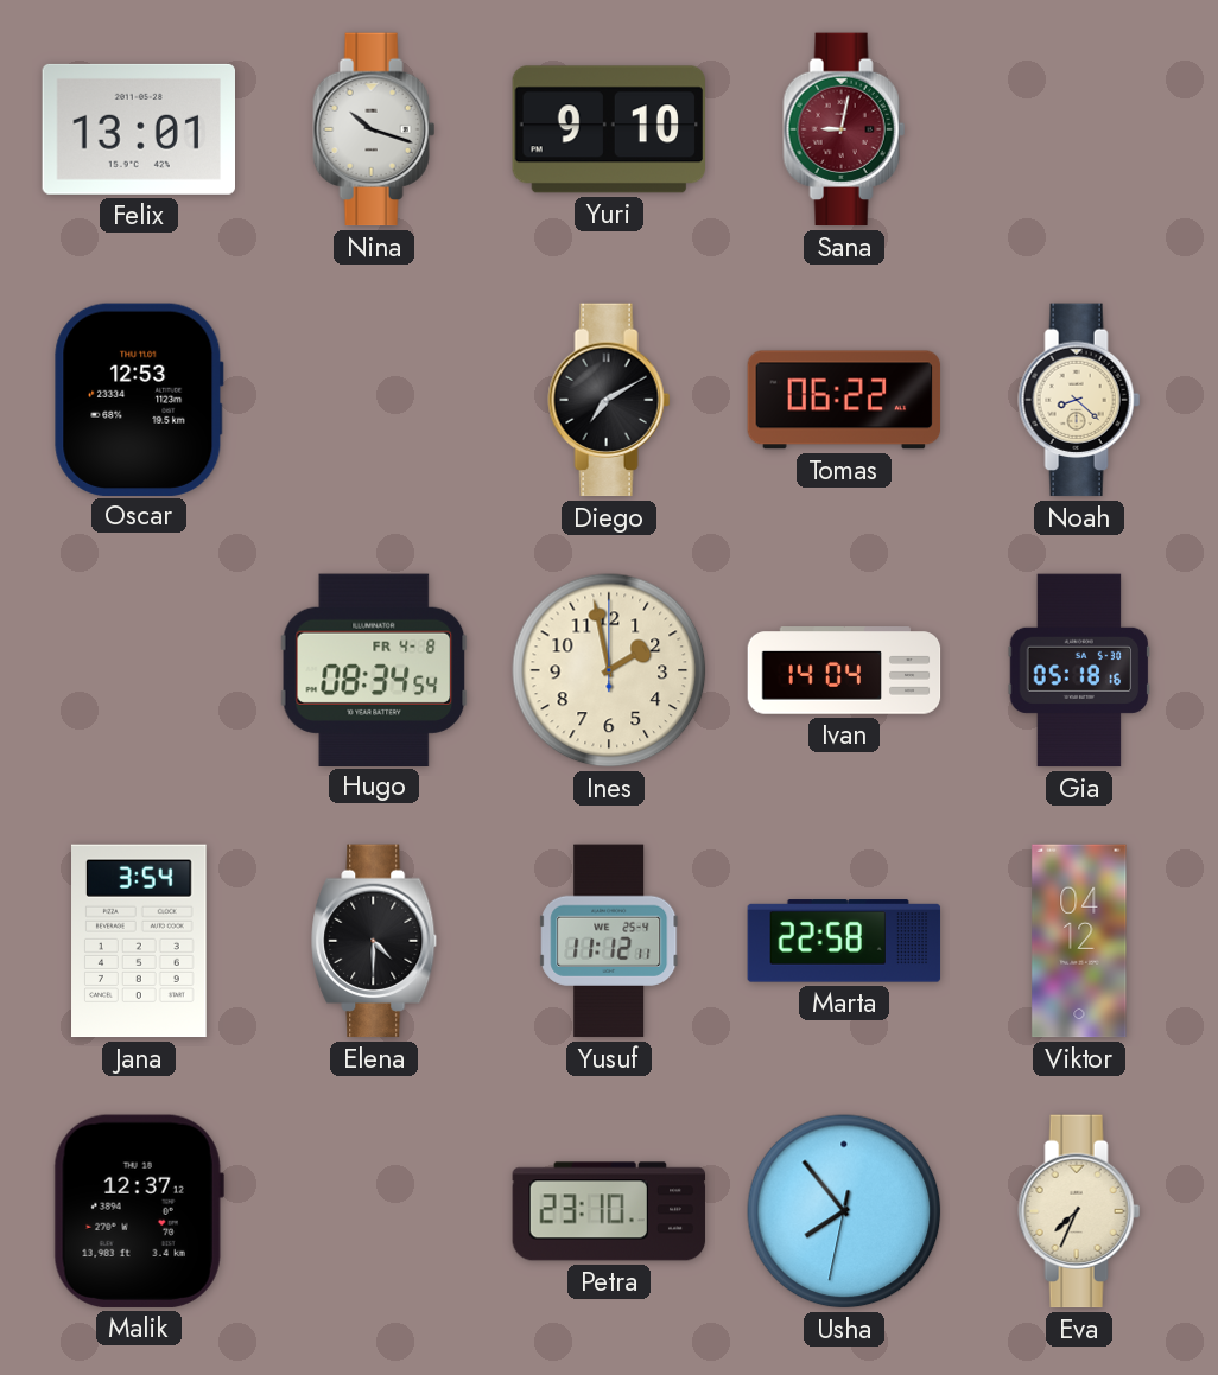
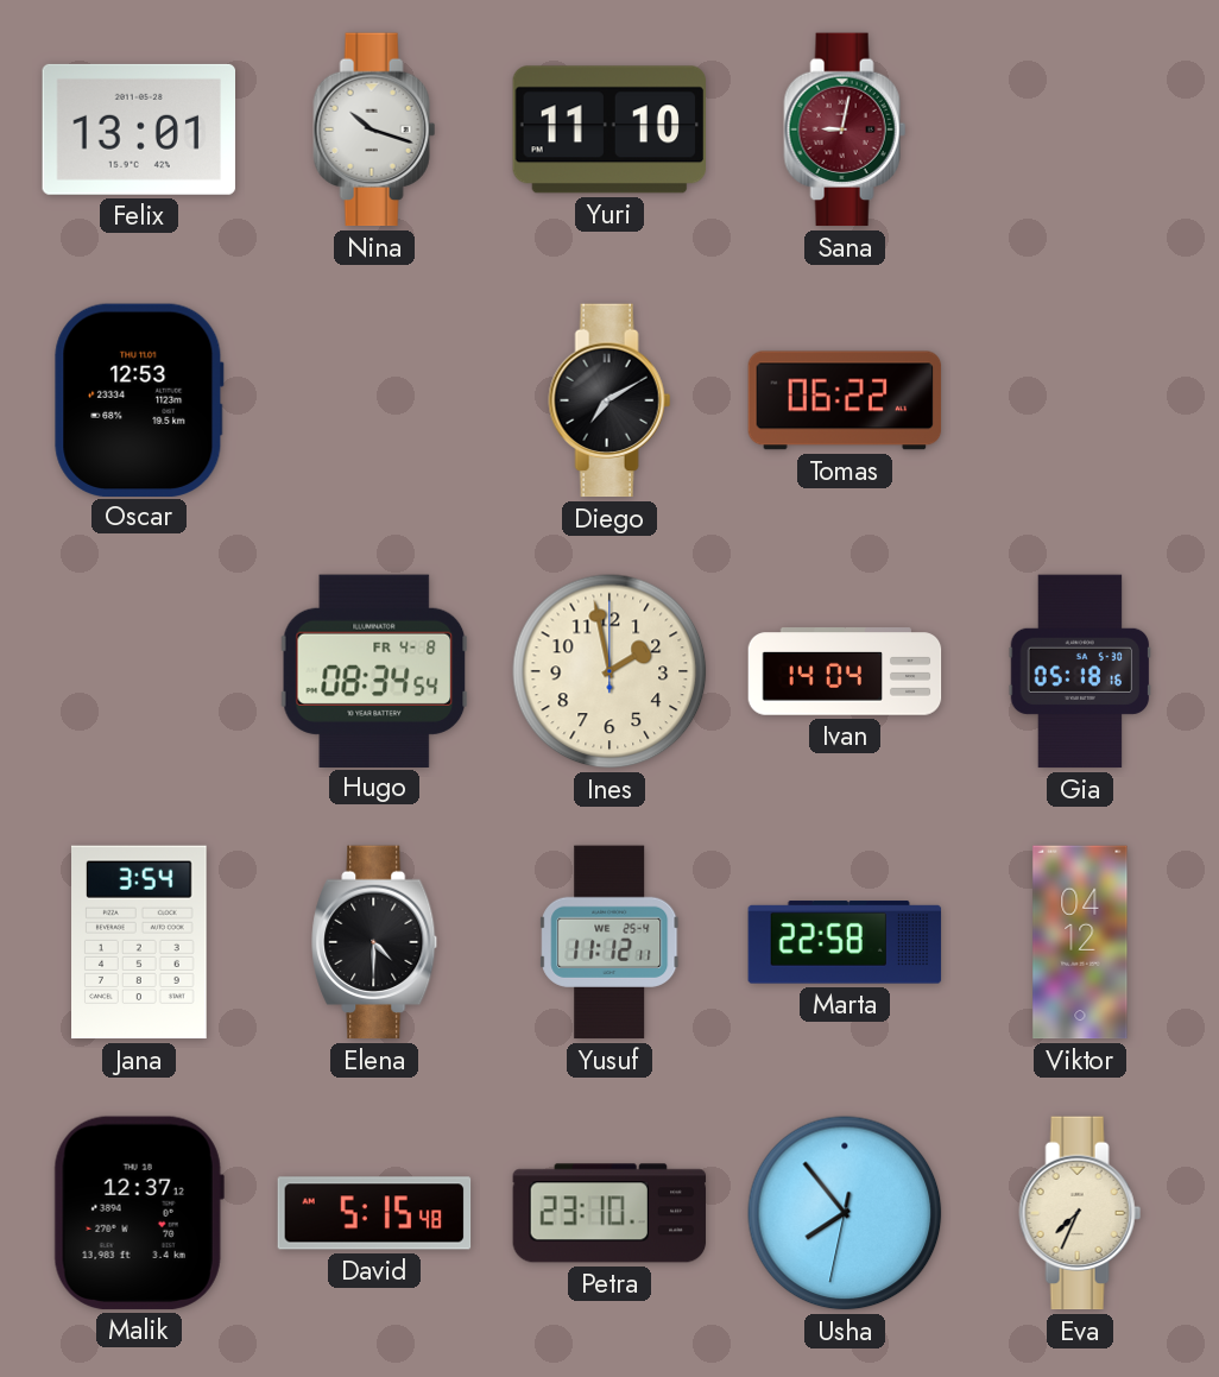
Yuri: 9:10 -> 11:10 (609, 130)
Noah: 8:22 -> none (1079, 400)
David: none -> 5:15 (374, 1213)
